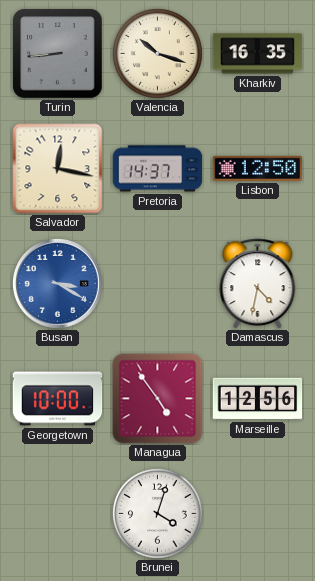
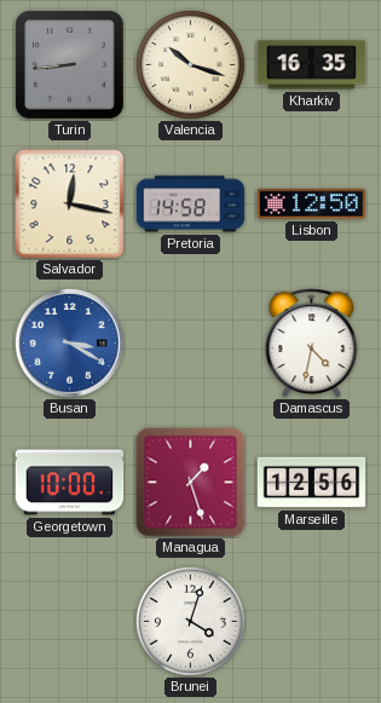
Pretoria: 14:37 -> 14:58 (191, 204)
Managua: 4:54 -> 1:27 (191, 483)
